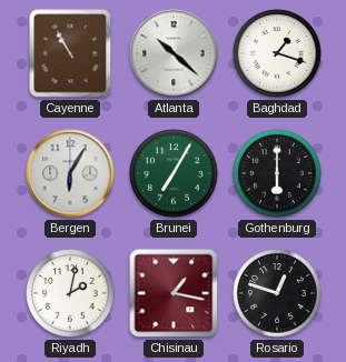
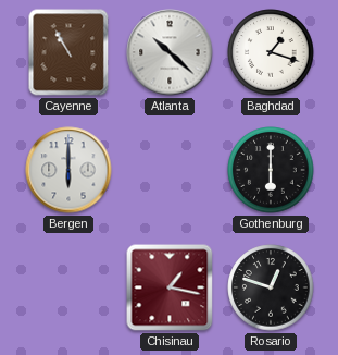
Bergen: 6:05 -> 6:00 (68, 170)
Brunei: 7:05 -> none (174, 173)
Riyadh: 2:02 -> none (70, 293)
